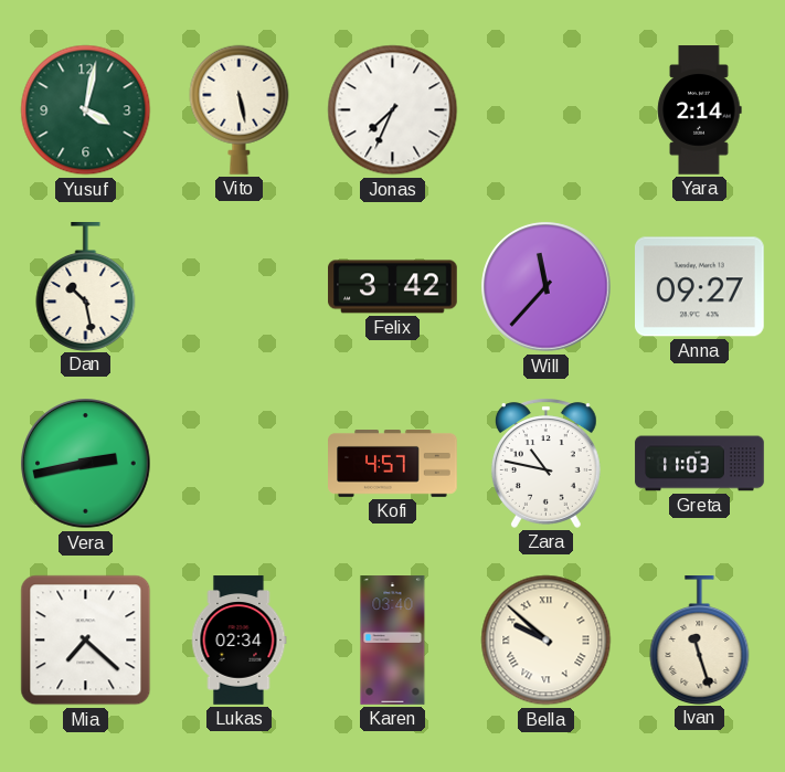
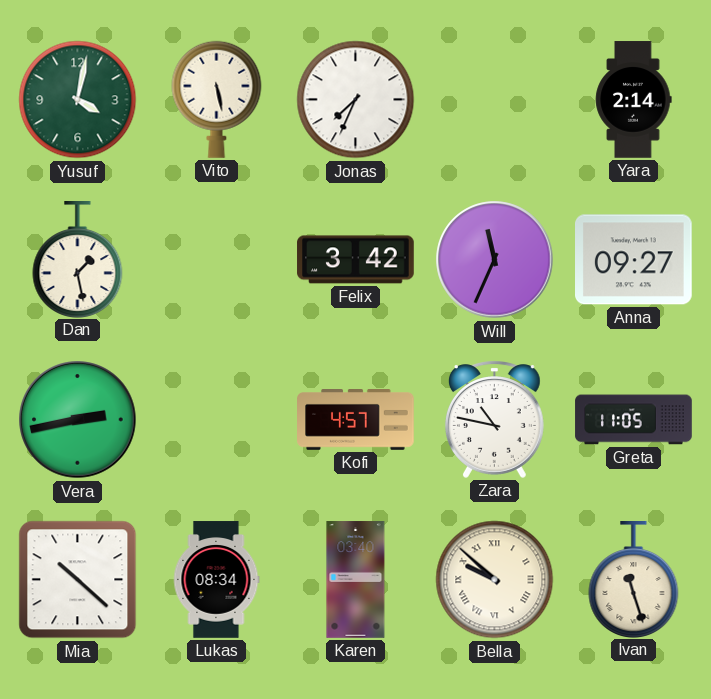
Dan: 10:28 -> 1:28 (78, 260)
Will: 11:37 -> 11:34 (495, 260)
Greta: 11:03 -> 11:05 (634, 420)
Mia: 7:22 -> 10:22 (78, 580)
Lukas: 02:34 -> 08:34 (216, 580)
